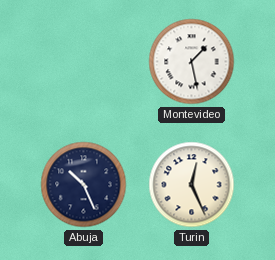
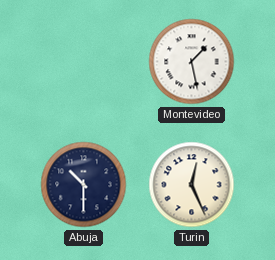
Abuja: 10:26 -> 10:30 (84, 185)
